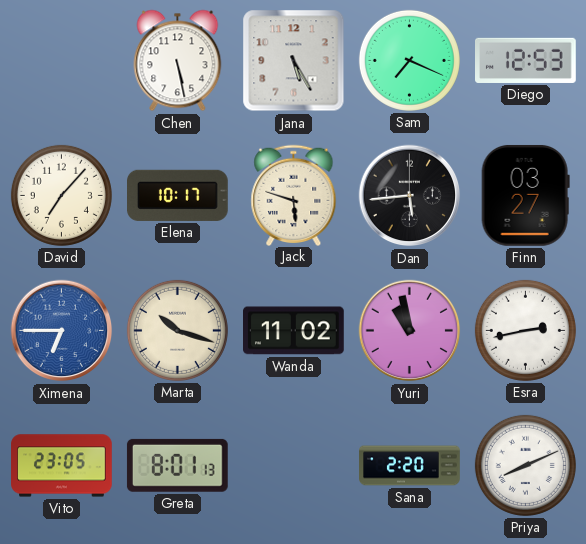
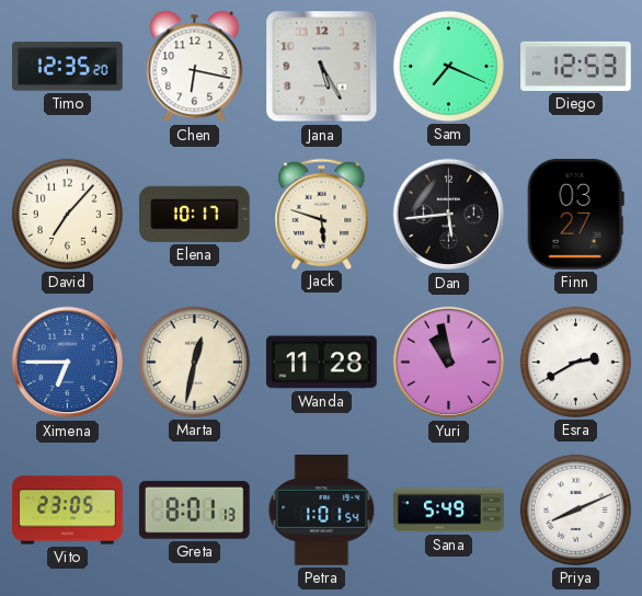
Timo: none -> 12:35 (68, 67)
Chen: 5:28 -> 6:17 (195, 67)
Marta: 10:18 -> 12:32 (194, 362)
Wanda: 11:02 -> 11:28 (322, 363)
Esra: 2:43 -> 2:40 (575, 362)
Petra: none -> 1:01 (322, 511)
Sana: 2:20 -> 5:49 (449, 511)
